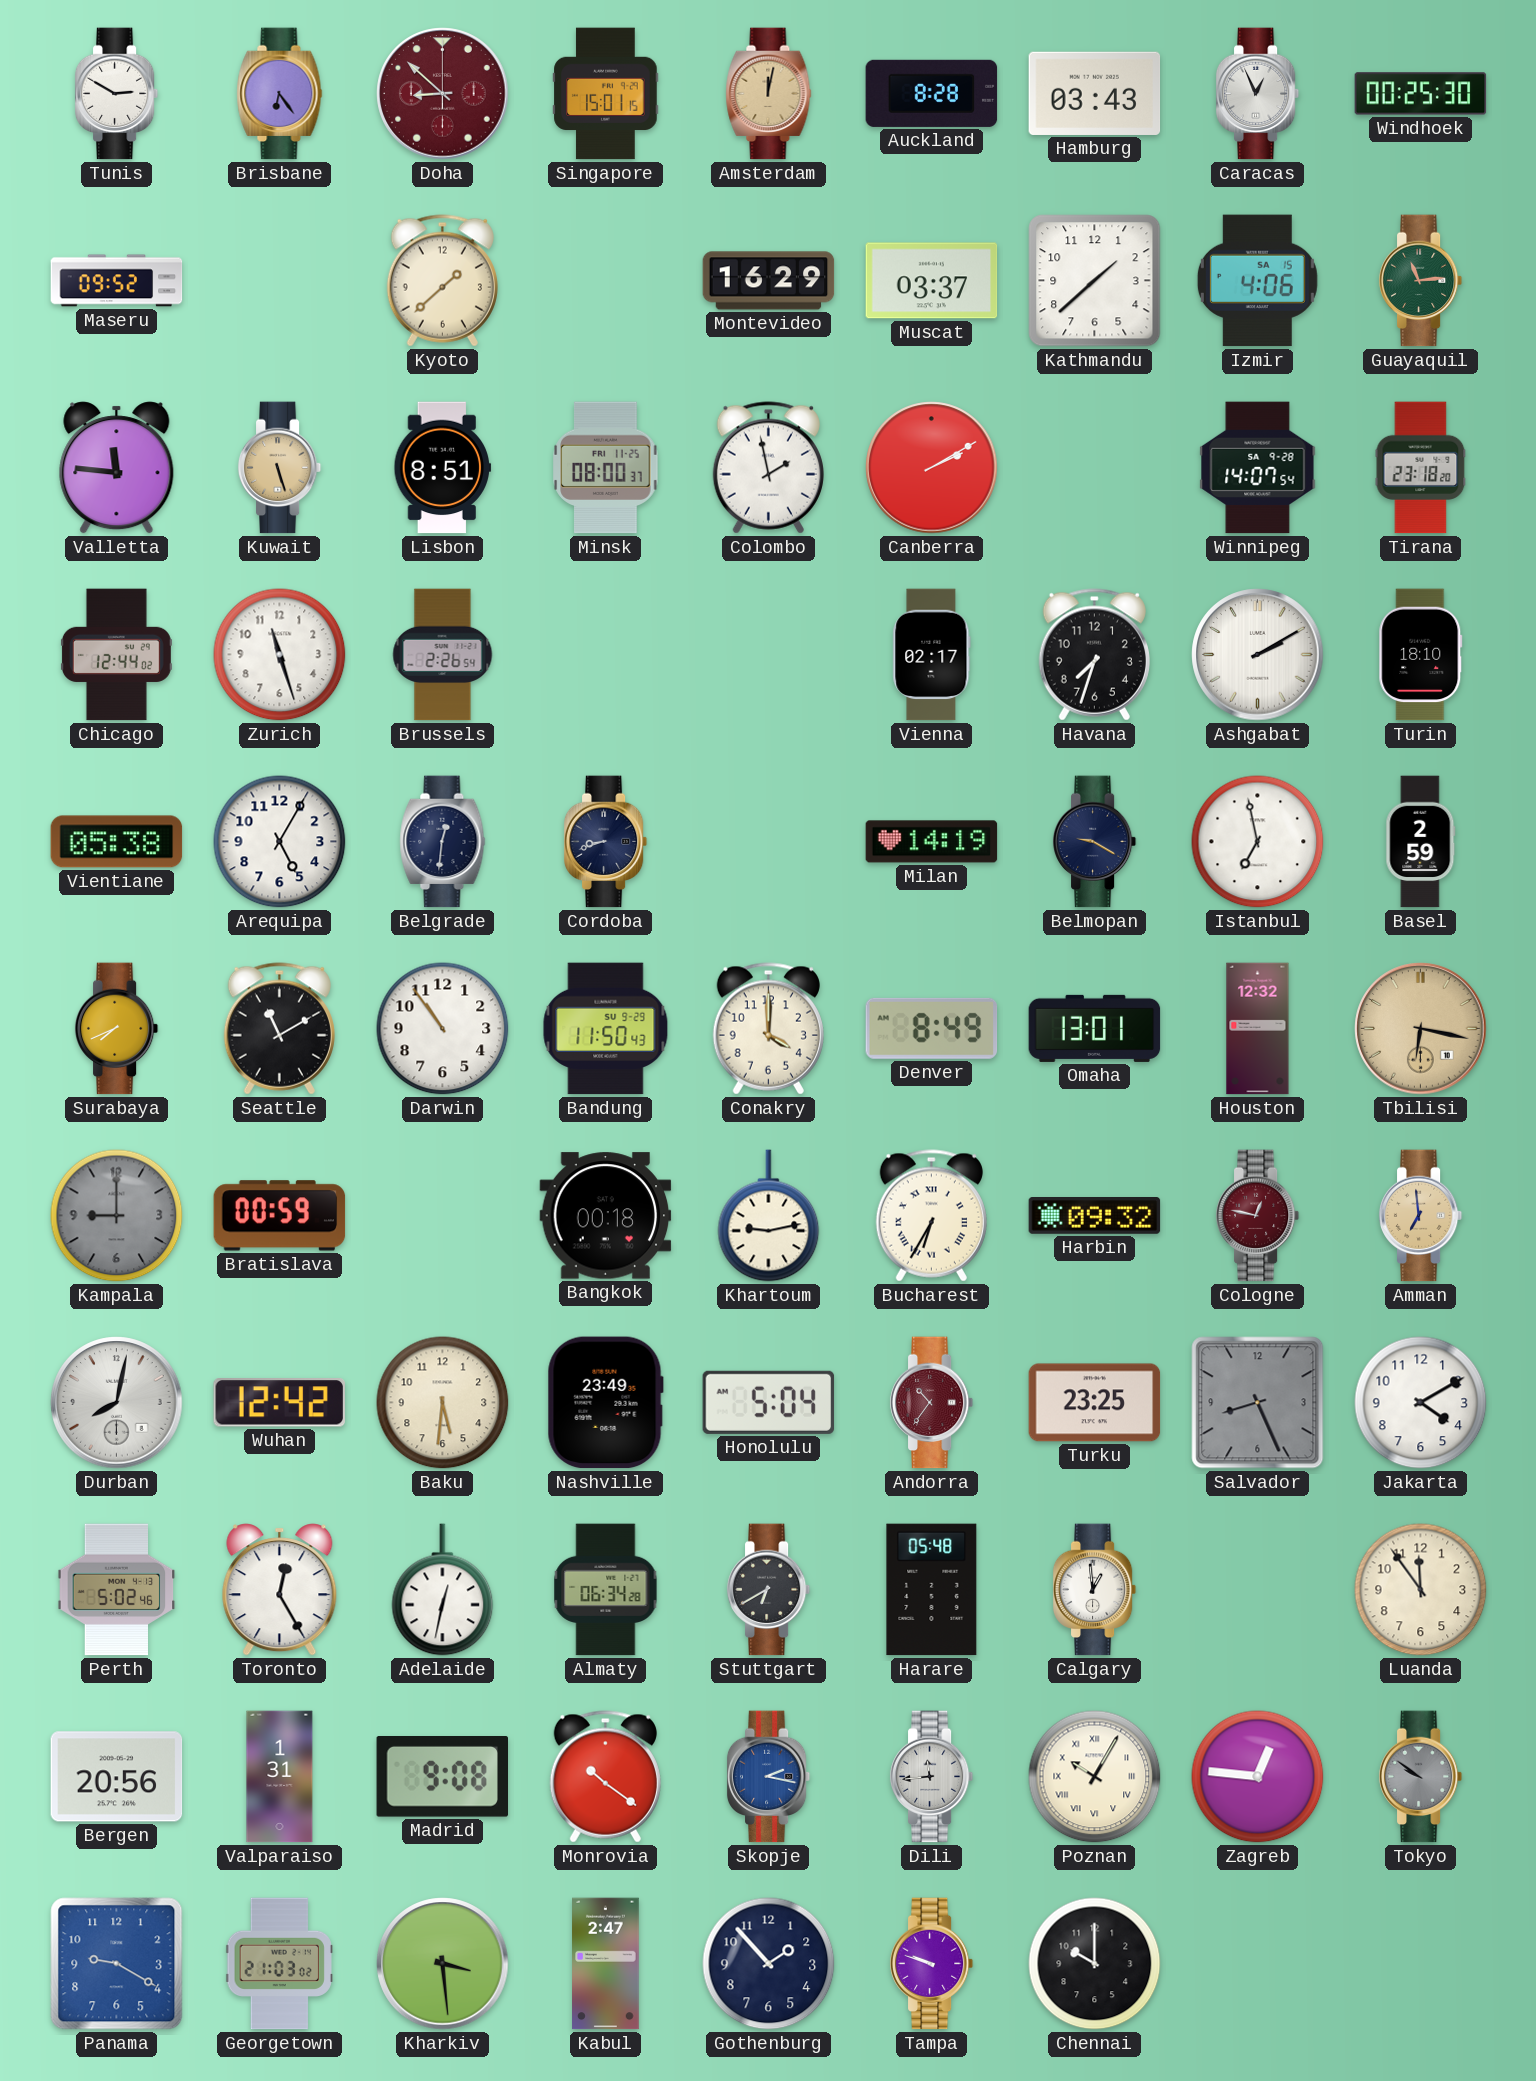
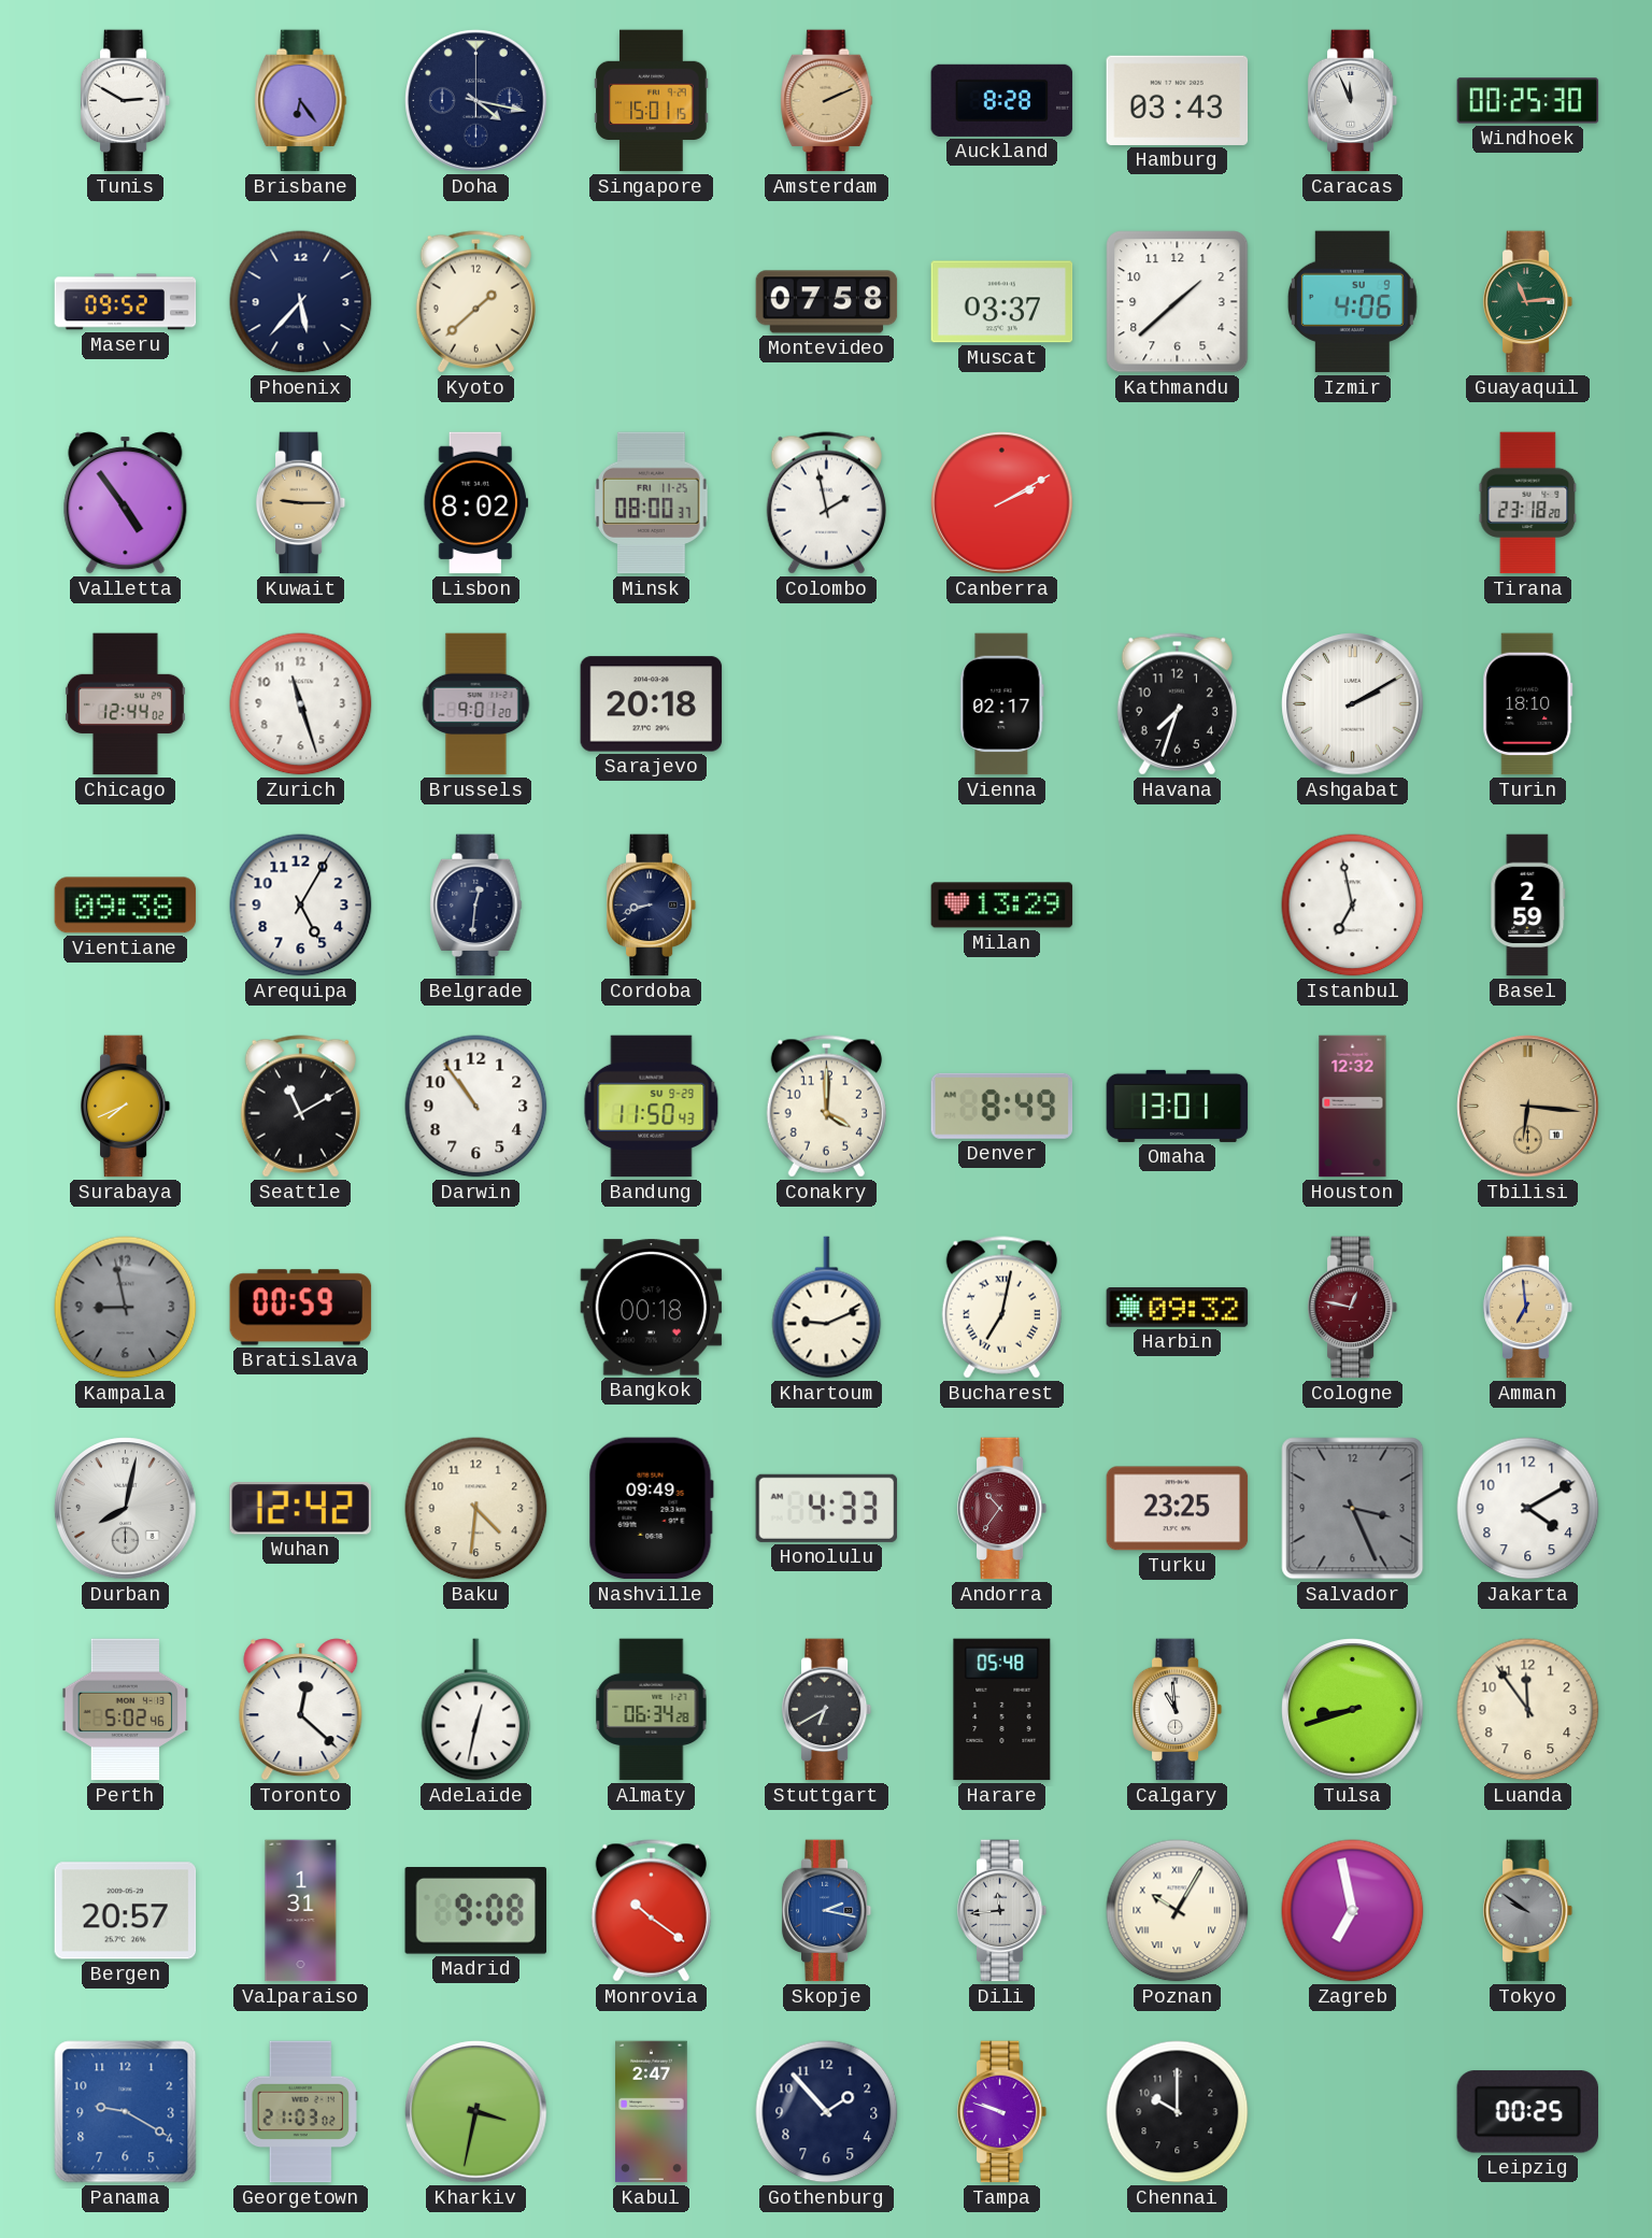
Doha: 8:52 -> 4:17 (476, 101)
Doha dial: burgundy -> navy (476, 101)
Amsterdam: 12:02 -> 2:11 (827, 101)
Caracas: 12:56 -> 11:56 (1353, 101)
Phoenix: none -> 5:37 (301, 302)
Montevideo: 16:29 -> 07:58 (827, 302)
Izmir date: SA 15 -> SU 9 (1352, 302)
Valletta: 11:46 -> 4:54 (126, 503)
Kuwait: 5:27 -> 9:15 (301, 503)
Lisbon: 8:51 -> 8:02 (476, 503)
Winnipeg: 14:07 -> none (1258, 468)
Brussels: 2:26 -> 9:01 (476, 704)
Sarajevo: none -> 20:18 (652, 704)
Vientiane: 05:38 -> 09:38 (126, 906)
Milan: 14:19 -> 13:29 (1002, 906)
Belmopan: 9:20 -> none (1095, 842)
Tbilisi: 6:17 -> 6:16 (1528, 1107)
Kampala: 9:00 -> 8:58 (126, 1308)
Khartoum: 9:13 -> 9:11 (827, 1308)
Bucharest: 6:35 -> 7:02 (1001, 1308)
Baku: 5:31 -> 4:31 (476, 1509)
Nashville: 23:49 -> 09:49 (651, 1509)
Honolulu: 5:04 -> 4:33 (827, 1508)
Salvador: 8:26 -> 3:26 (1353, 1509)
Toronto: 12:25 -> 12:22 (301, 1710)
Calgary: 12:59 -> 10:59 (1178, 1710)
Tulsa: none -> 8:42 (1353, 1710)
Bergen: 20:56 -> 20:57 (126, 1911)
Zagreb: 12:46 -> 6:58 (1353, 1911)
Kharkiv: 3:29 -> 3:32 (476, 2112)
Leipzig: none -> 00:25 (1527, 2112)
